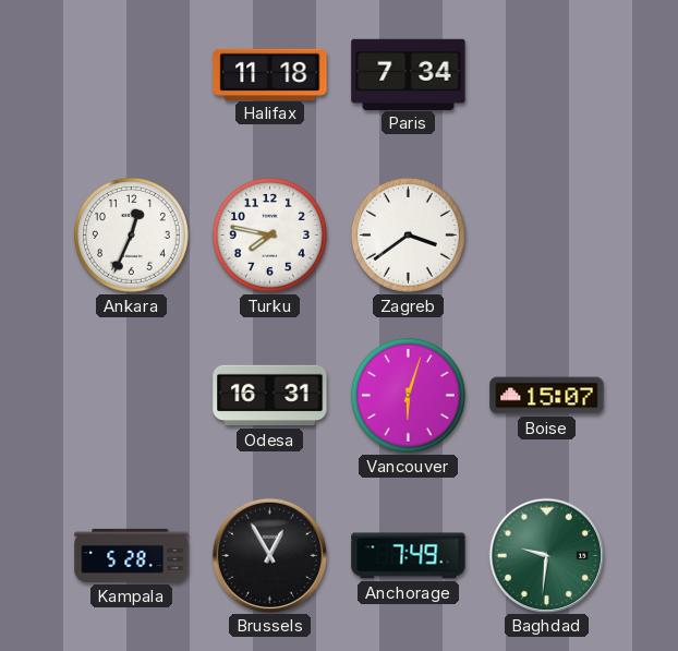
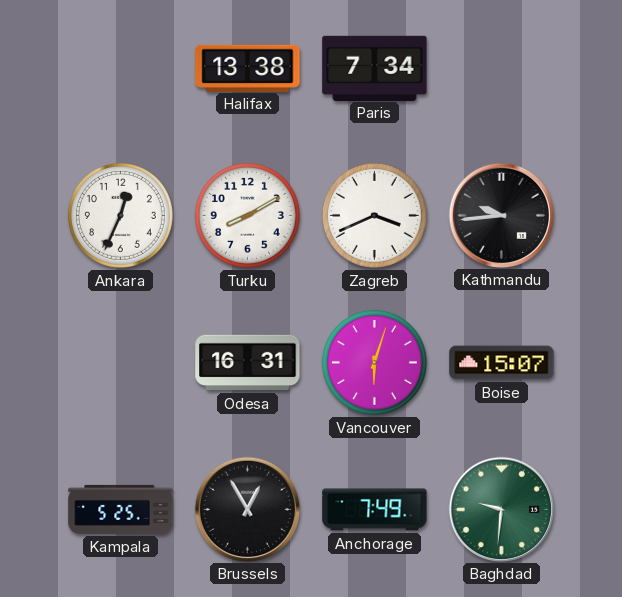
Halifax: 11:18 -> 13:38 (248, 68)
Turku: 7:47 -> 8:10 (247, 215)
Zagreb: 3:39 -> 3:41 (374, 215)
Kathmandu: none -> 9:44 (501, 215)
Kampala: 5:28 -> 5:25 (121, 509)
